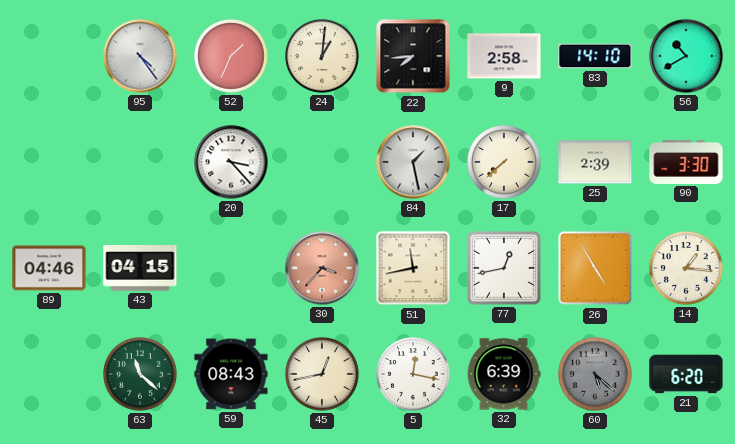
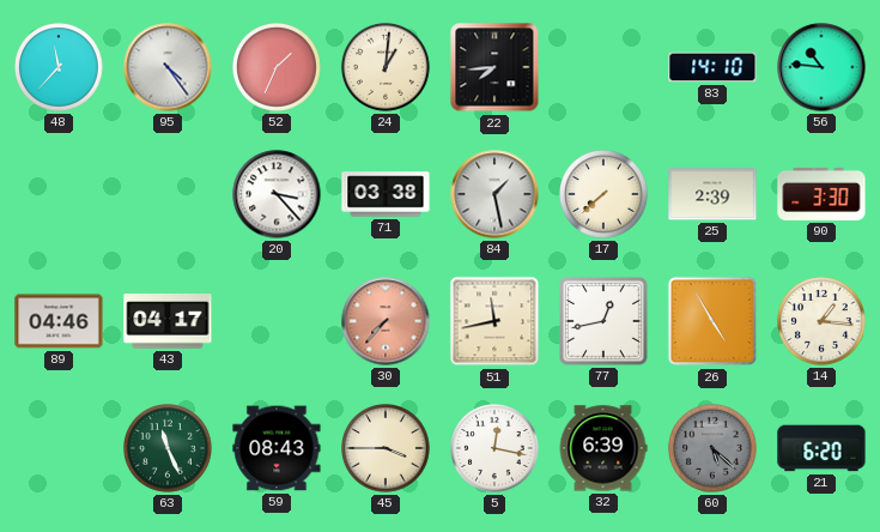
48: none -> 11:37 (60, 68)
9: 2:58 -> none (504, 56)
56: 10:40 -> 10:46 (821, 67)
71: none -> 03:38 (386, 194)
43: 04:15 -> 04:17 (168, 321)
30: 3:37 -> 7:37 (386, 321)
63: 11:22 -> 11:26 (169, 449)
45: 12:43 -> 3:45 (387, 449)
